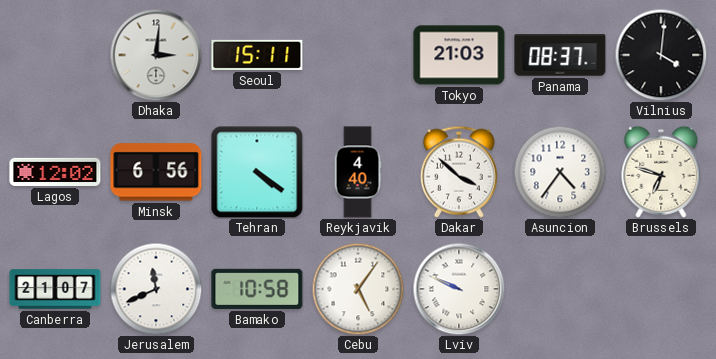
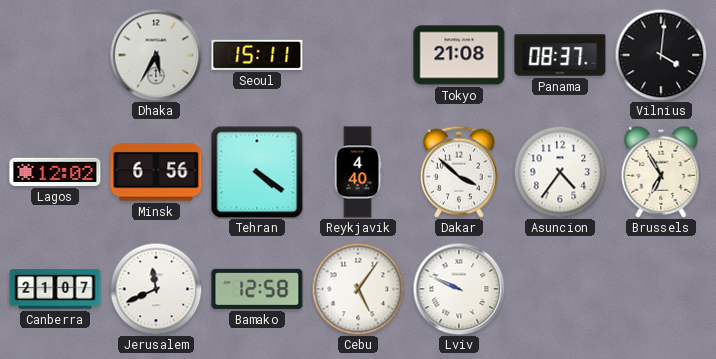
Dhaka: 3:01 -> 5:35 (156, 55)
Tokyo: 21:03 -> 21:08 (459, 55)
Brussels: 6:48 -> 6:55 (661, 172)
Bamako: 10:58 -> 12:58 (257, 289)
